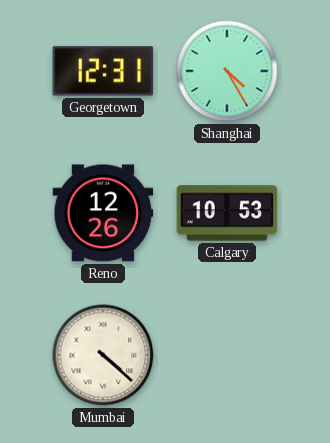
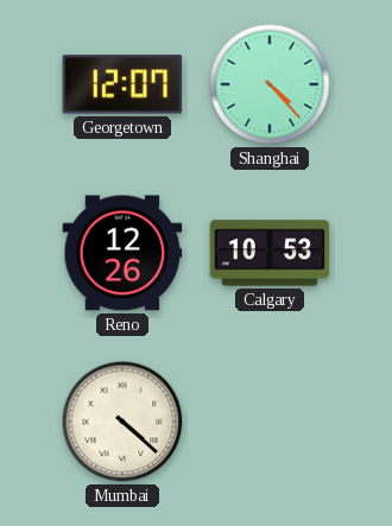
Georgetown: 12:31 -> 12:07 (122, 84)
Shanghai: 4:25 -> 4:23 (270, 84)
